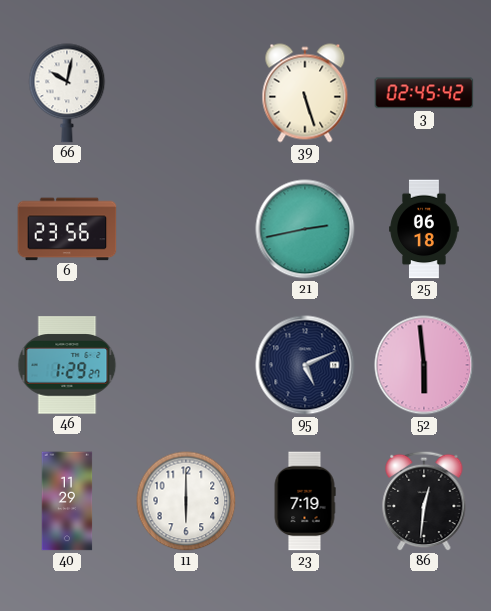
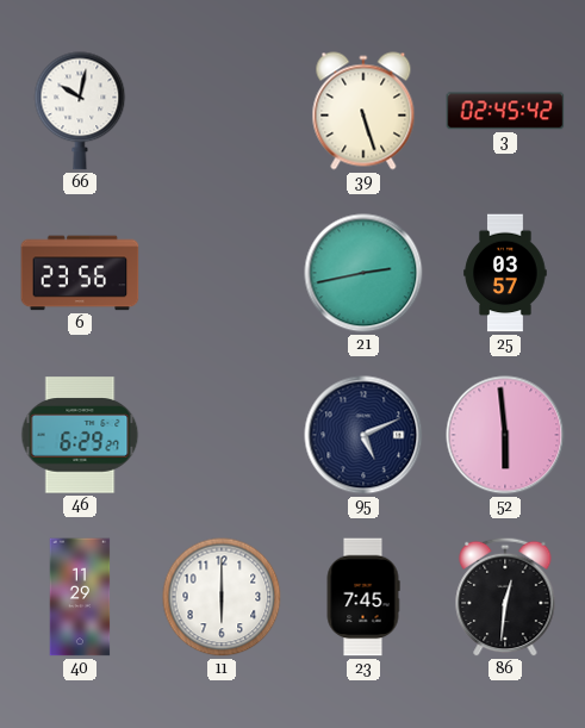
25: 06:18 -> 03:57 (505, 273)
46: 1:29 -> 6:29 (80, 435)
23: 7:19 -> 7:45 (363, 597)
